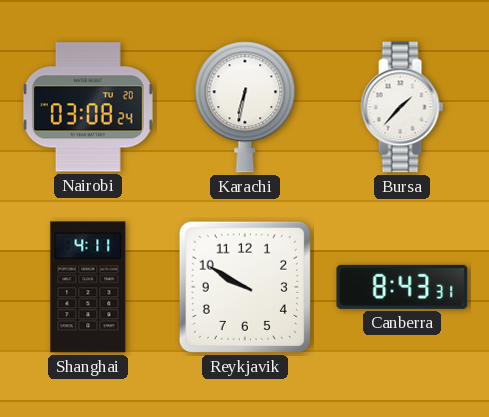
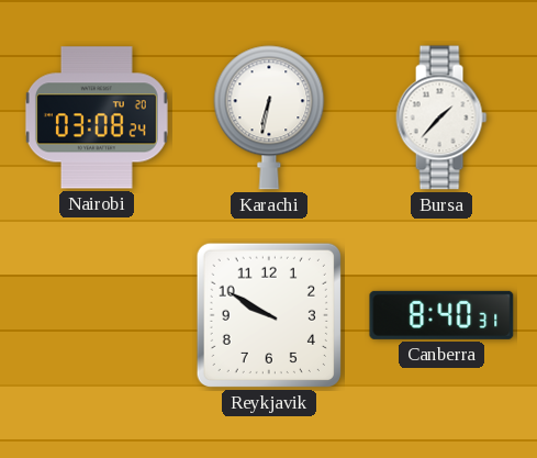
Shanghai: 4:11 -> none (88, 287)
Canberra: 8:43 -> 8:40 (441, 315)
